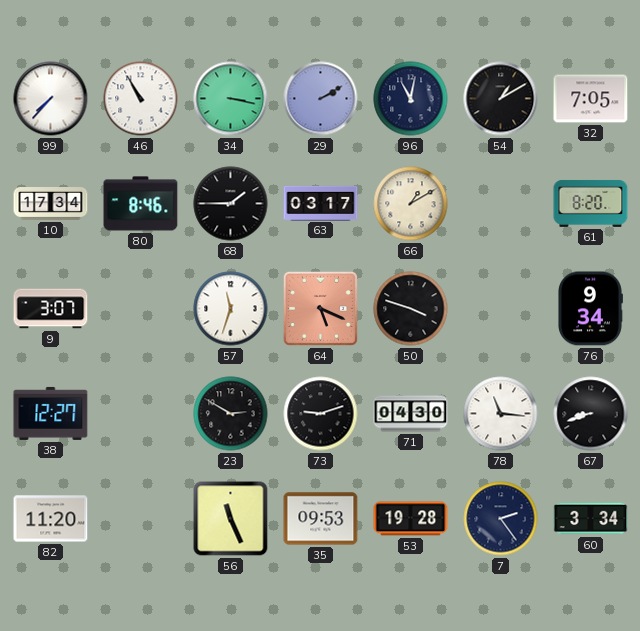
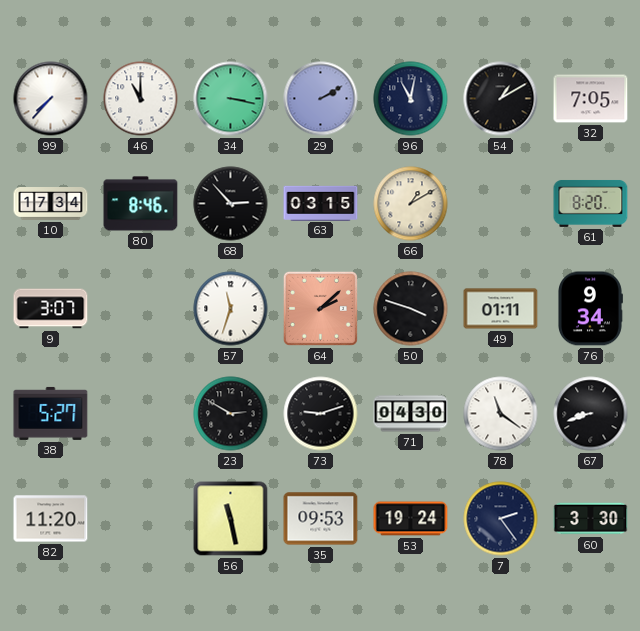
46: 10:55 -> 11:00 (141, 99)
68: 1:45 -> 2:53 (231, 204)
63: 03:17 -> 03:15 (321, 203)
64: 5:19 -> 2:08 (320, 308)
49: none -> 01:11 (501, 309)
38: 12:27 -> 5:27 (51, 413)
78: 11:16 -> 11:21 (501, 414)
56: 11:26 -> 11:28 (231, 519)
53: 19:28 -> 19:24 (411, 519)
60: 3:34 -> 3:30 (591, 519)
